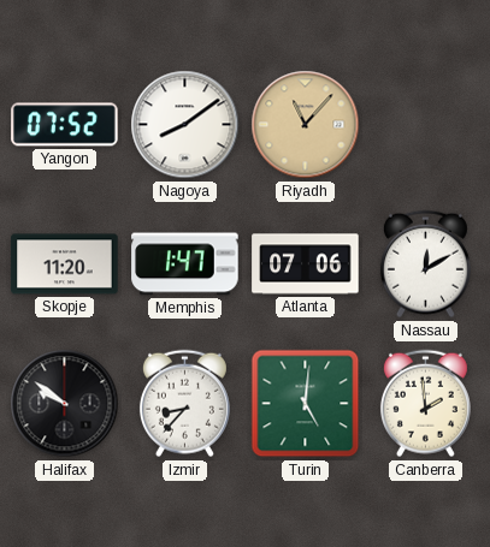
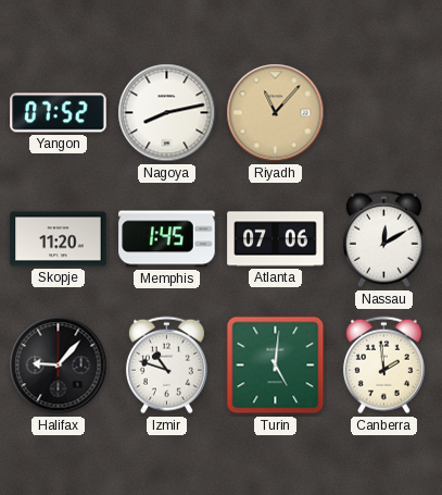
Nagoya: 8:09 -> 8:13 (167, 113)
Memphis: 1:47 -> 1:45 (167, 239)
Halifax: 9:51 -> 9:07 (59, 366)
Izmir: 8:37 -> 10:48 (166, 366)
